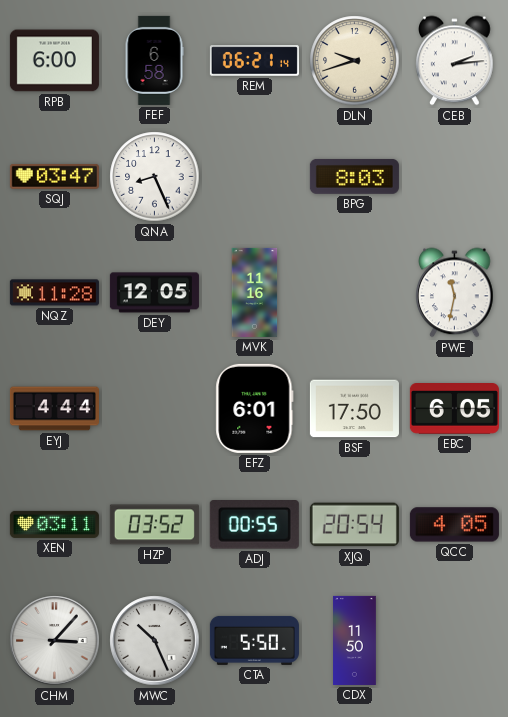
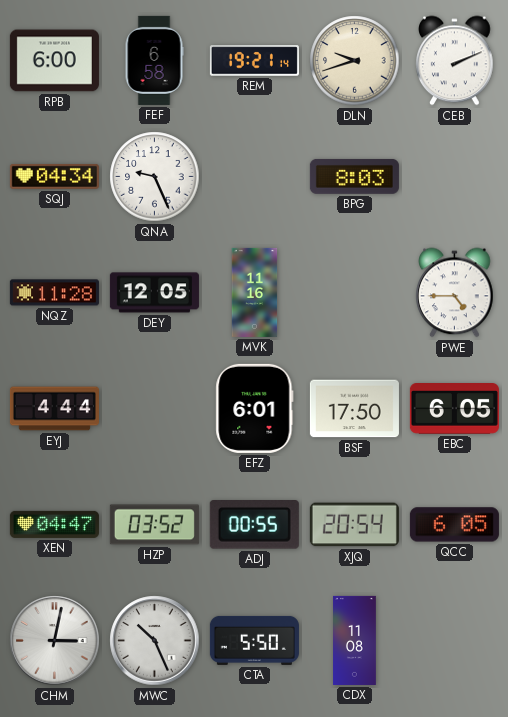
REM: 06:21 -> 19:21 (254, 61)
CEB: 2:14 -> 2:11 (455, 61)
SQJ: 03:47 -> 04:34 (54, 176)
QNA: 8:26 -> 9:26 (155, 177)
PWE: 11:32 -> 4:45 (455, 293)
XEN: 03:11 -> 04:47 (54, 524)
QCC: 4:05 -> 6:05 (454, 525)
CHM: 3:07 -> 3:02 (55, 641)
CDX: 11:50 -> 11:08 (355, 640)
